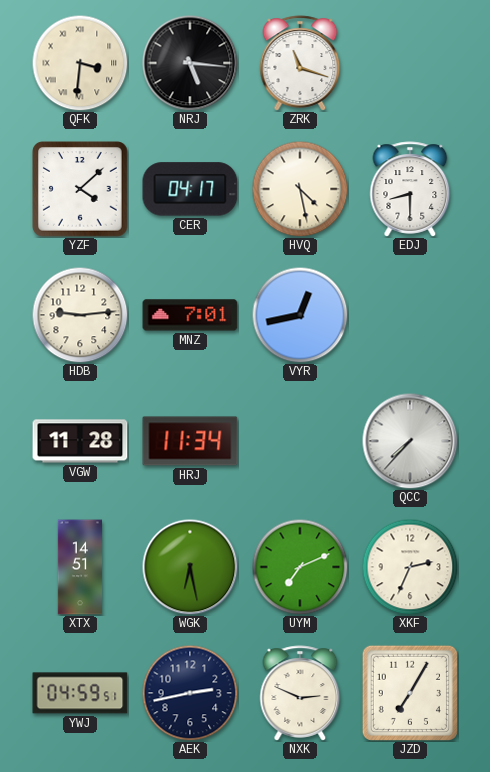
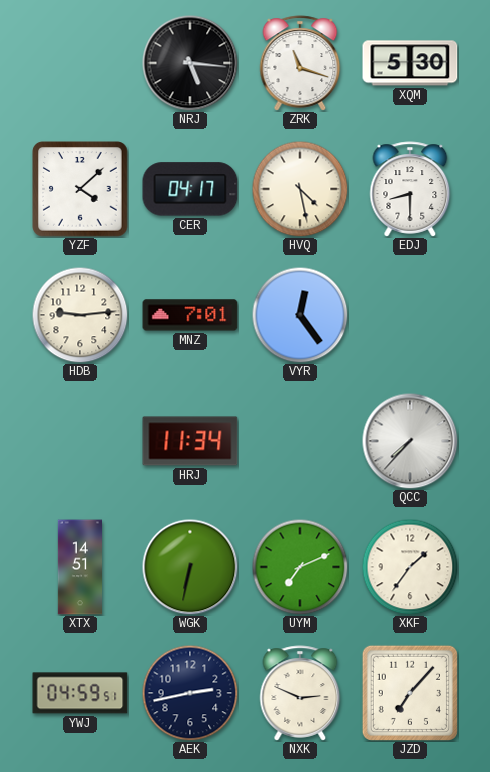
QFK: 3:31 -> none (80, 63)
XQM: none -> 5:30 (410, 63)
VYR: 12:43 -> 12:24 (300, 315)
VGW: 11:28 -> none (80, 441)
WGK: 6:28 -> 6:32 (190, 567)
XKF: 2:34 -> 1:36 (410, 567)
JZD: 7:05 -> 7:07 (410, 693)
